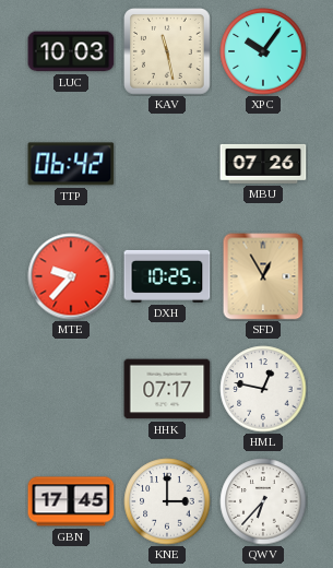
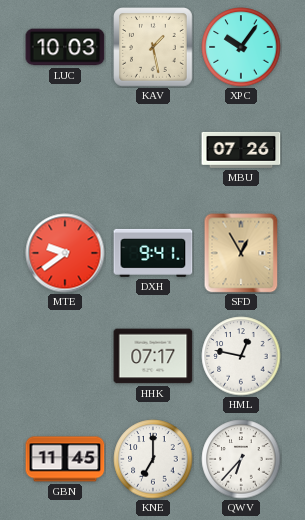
KAV: 11:28 -> 1:28 (154, 48)
TTP: 06:42 -> none (71, 164)
MTE: 9:37 -> 9:39 (65, 253)
DXH: 10:25 -> 9:41 (153, 253)
GBN: 17:45 -> 11:45 (65, 459)
KNE: 3:00 -> 7:00 (153, 459)
